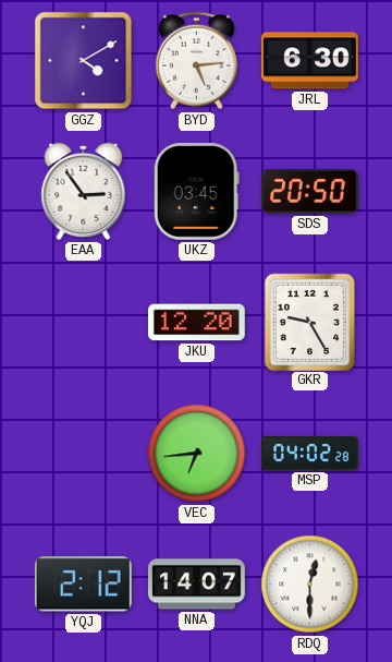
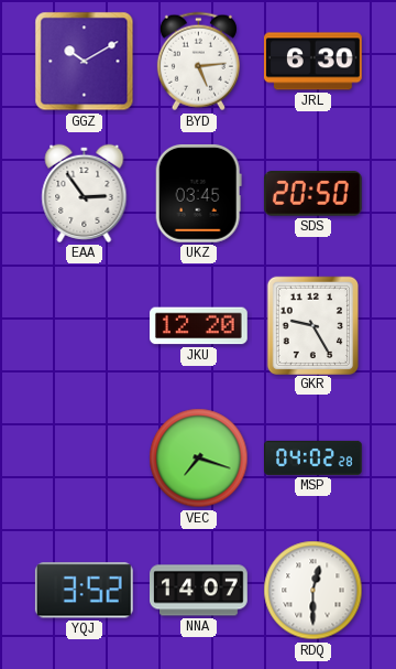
GGZ: 4:10 -> 10:10 (85, 62)
VEC: 6:44 -> 7:18 (199, 458)
YQJ: 2:12 -> 3:52 (84, 591)
